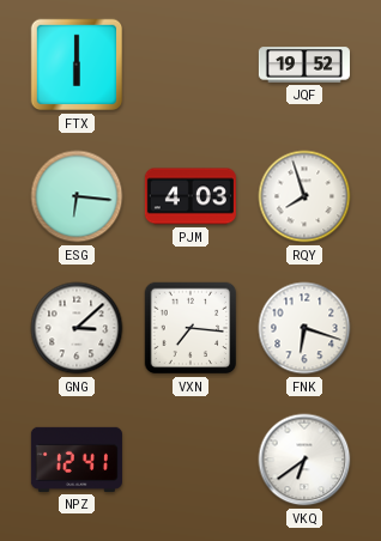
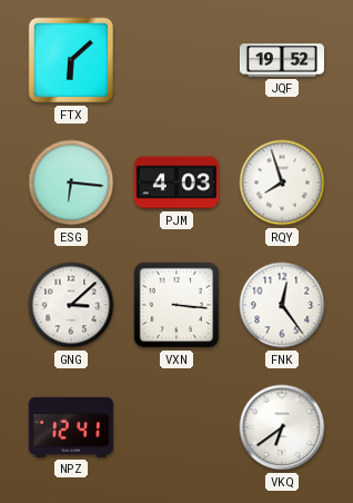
FTX: 6:00 -> 6:08 (71, 60)
VXN: 7:16 -> 3:16 (176, 305)
FNK: 6:18 -> 12:24 (282, 305)
